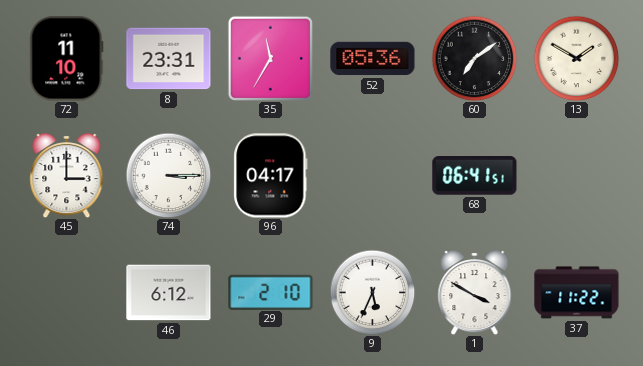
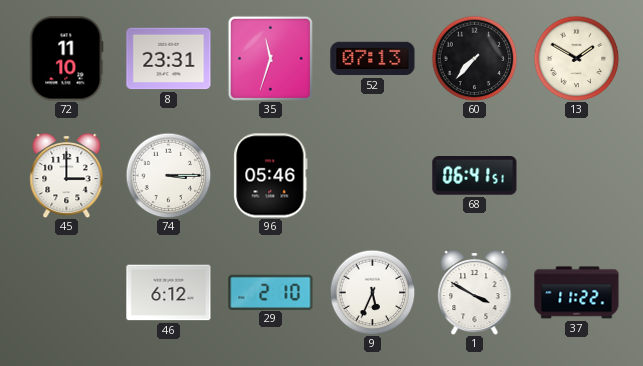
35: 11:35 -> 11:33 (270, 58)
52: 05:36 -> 07:13 (373, 59)
60: 7:09 -> 7:37 (474, 58)
96: 04:17 -> 05:46 (271, 176)
